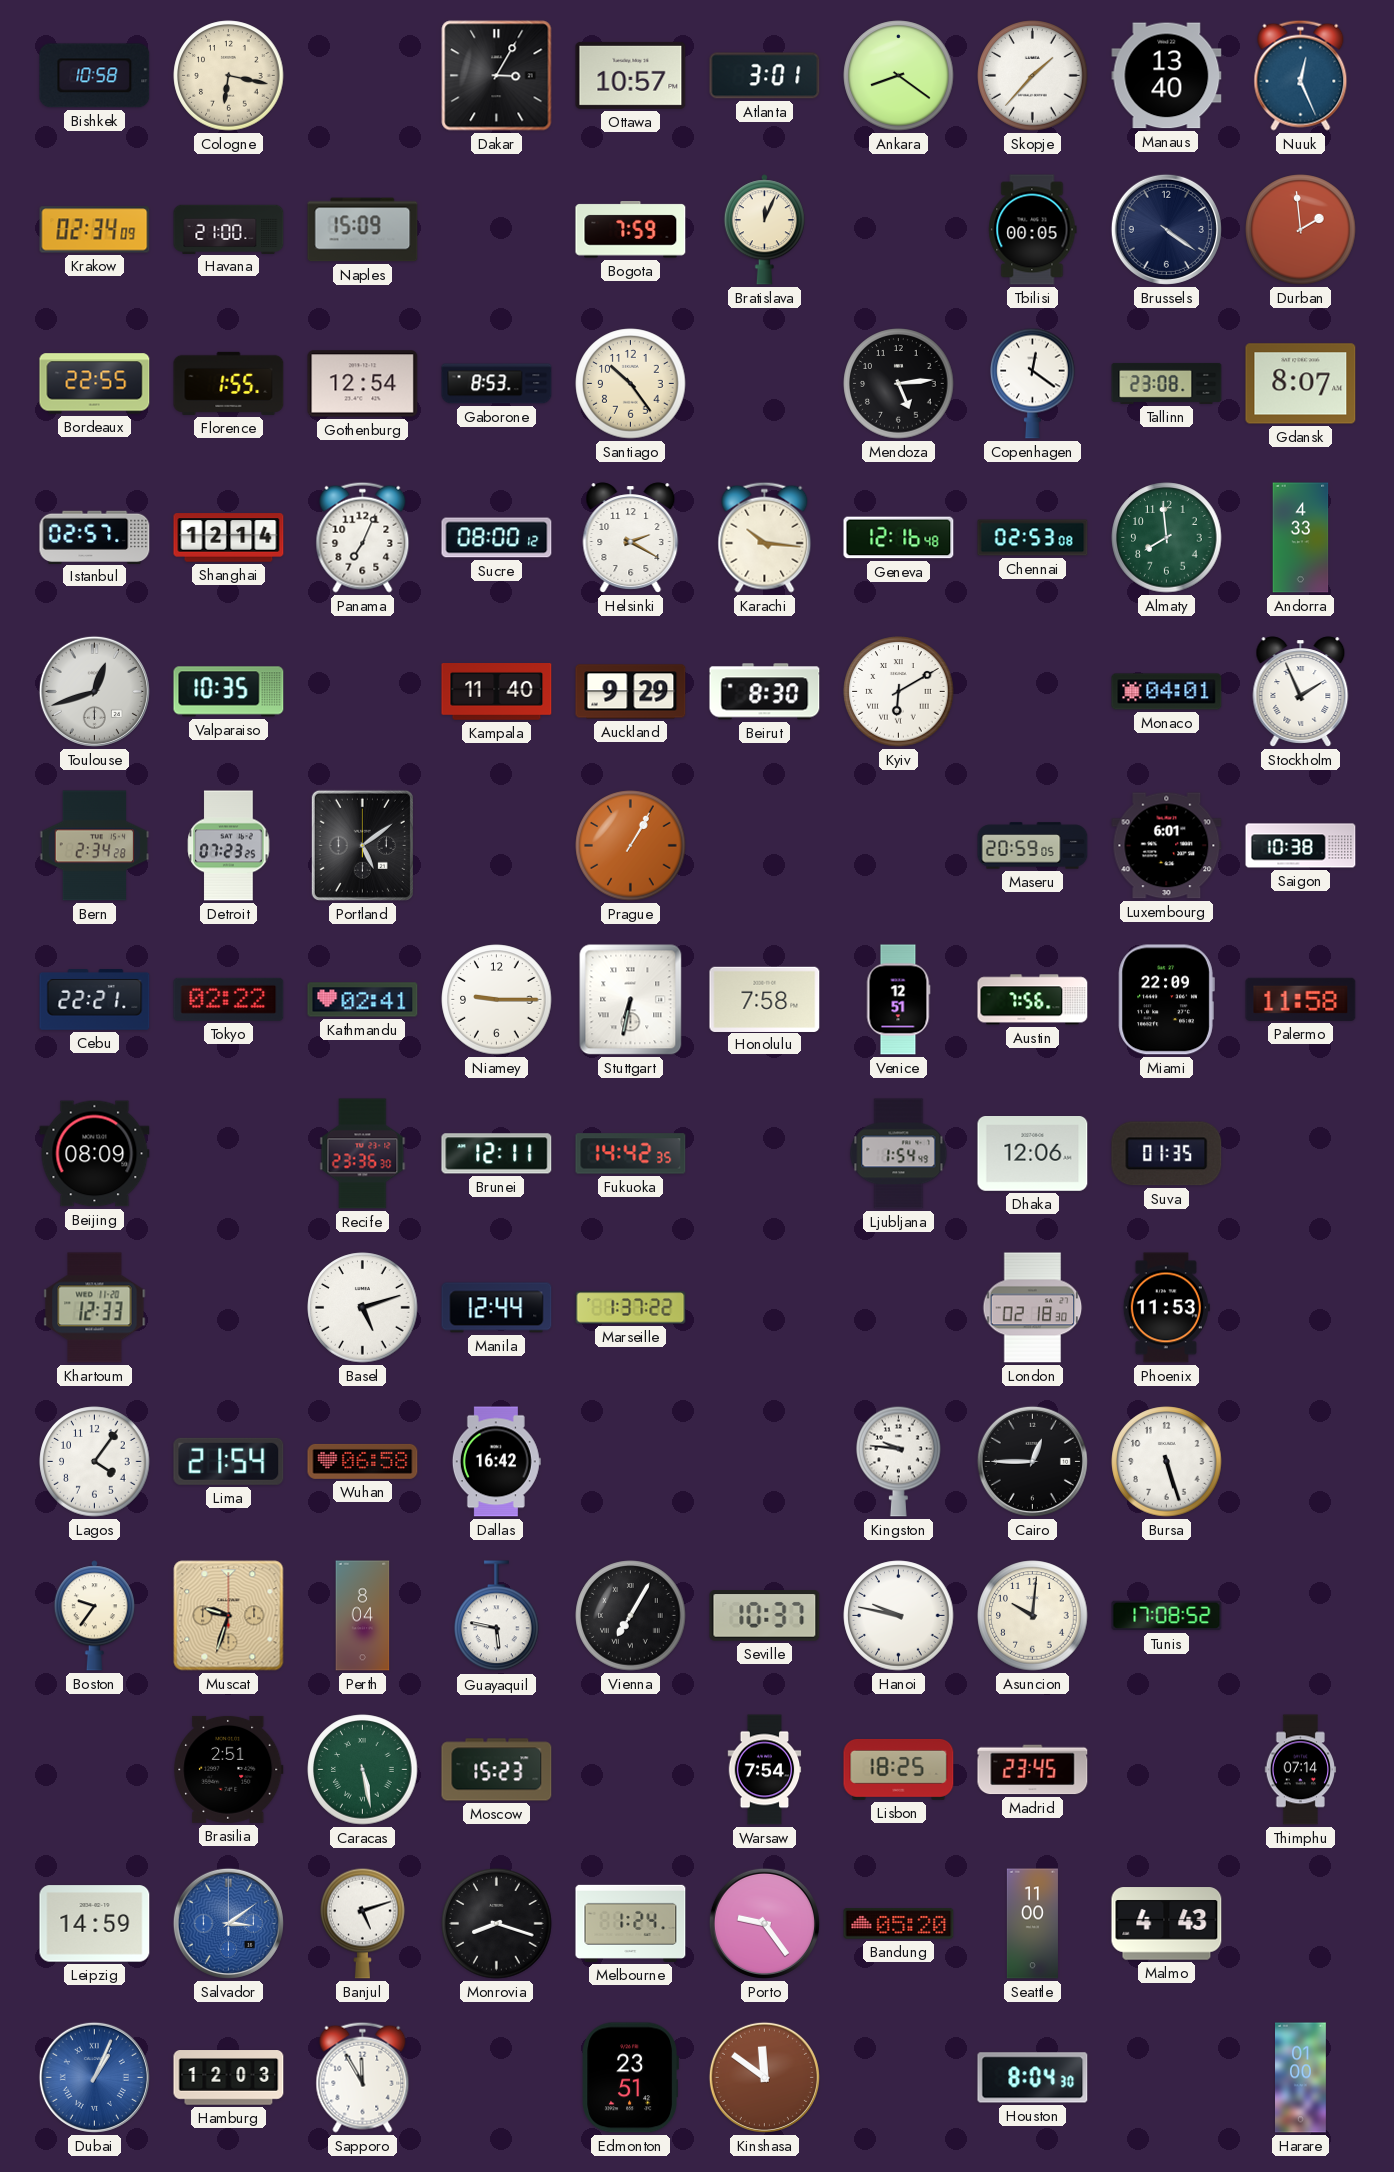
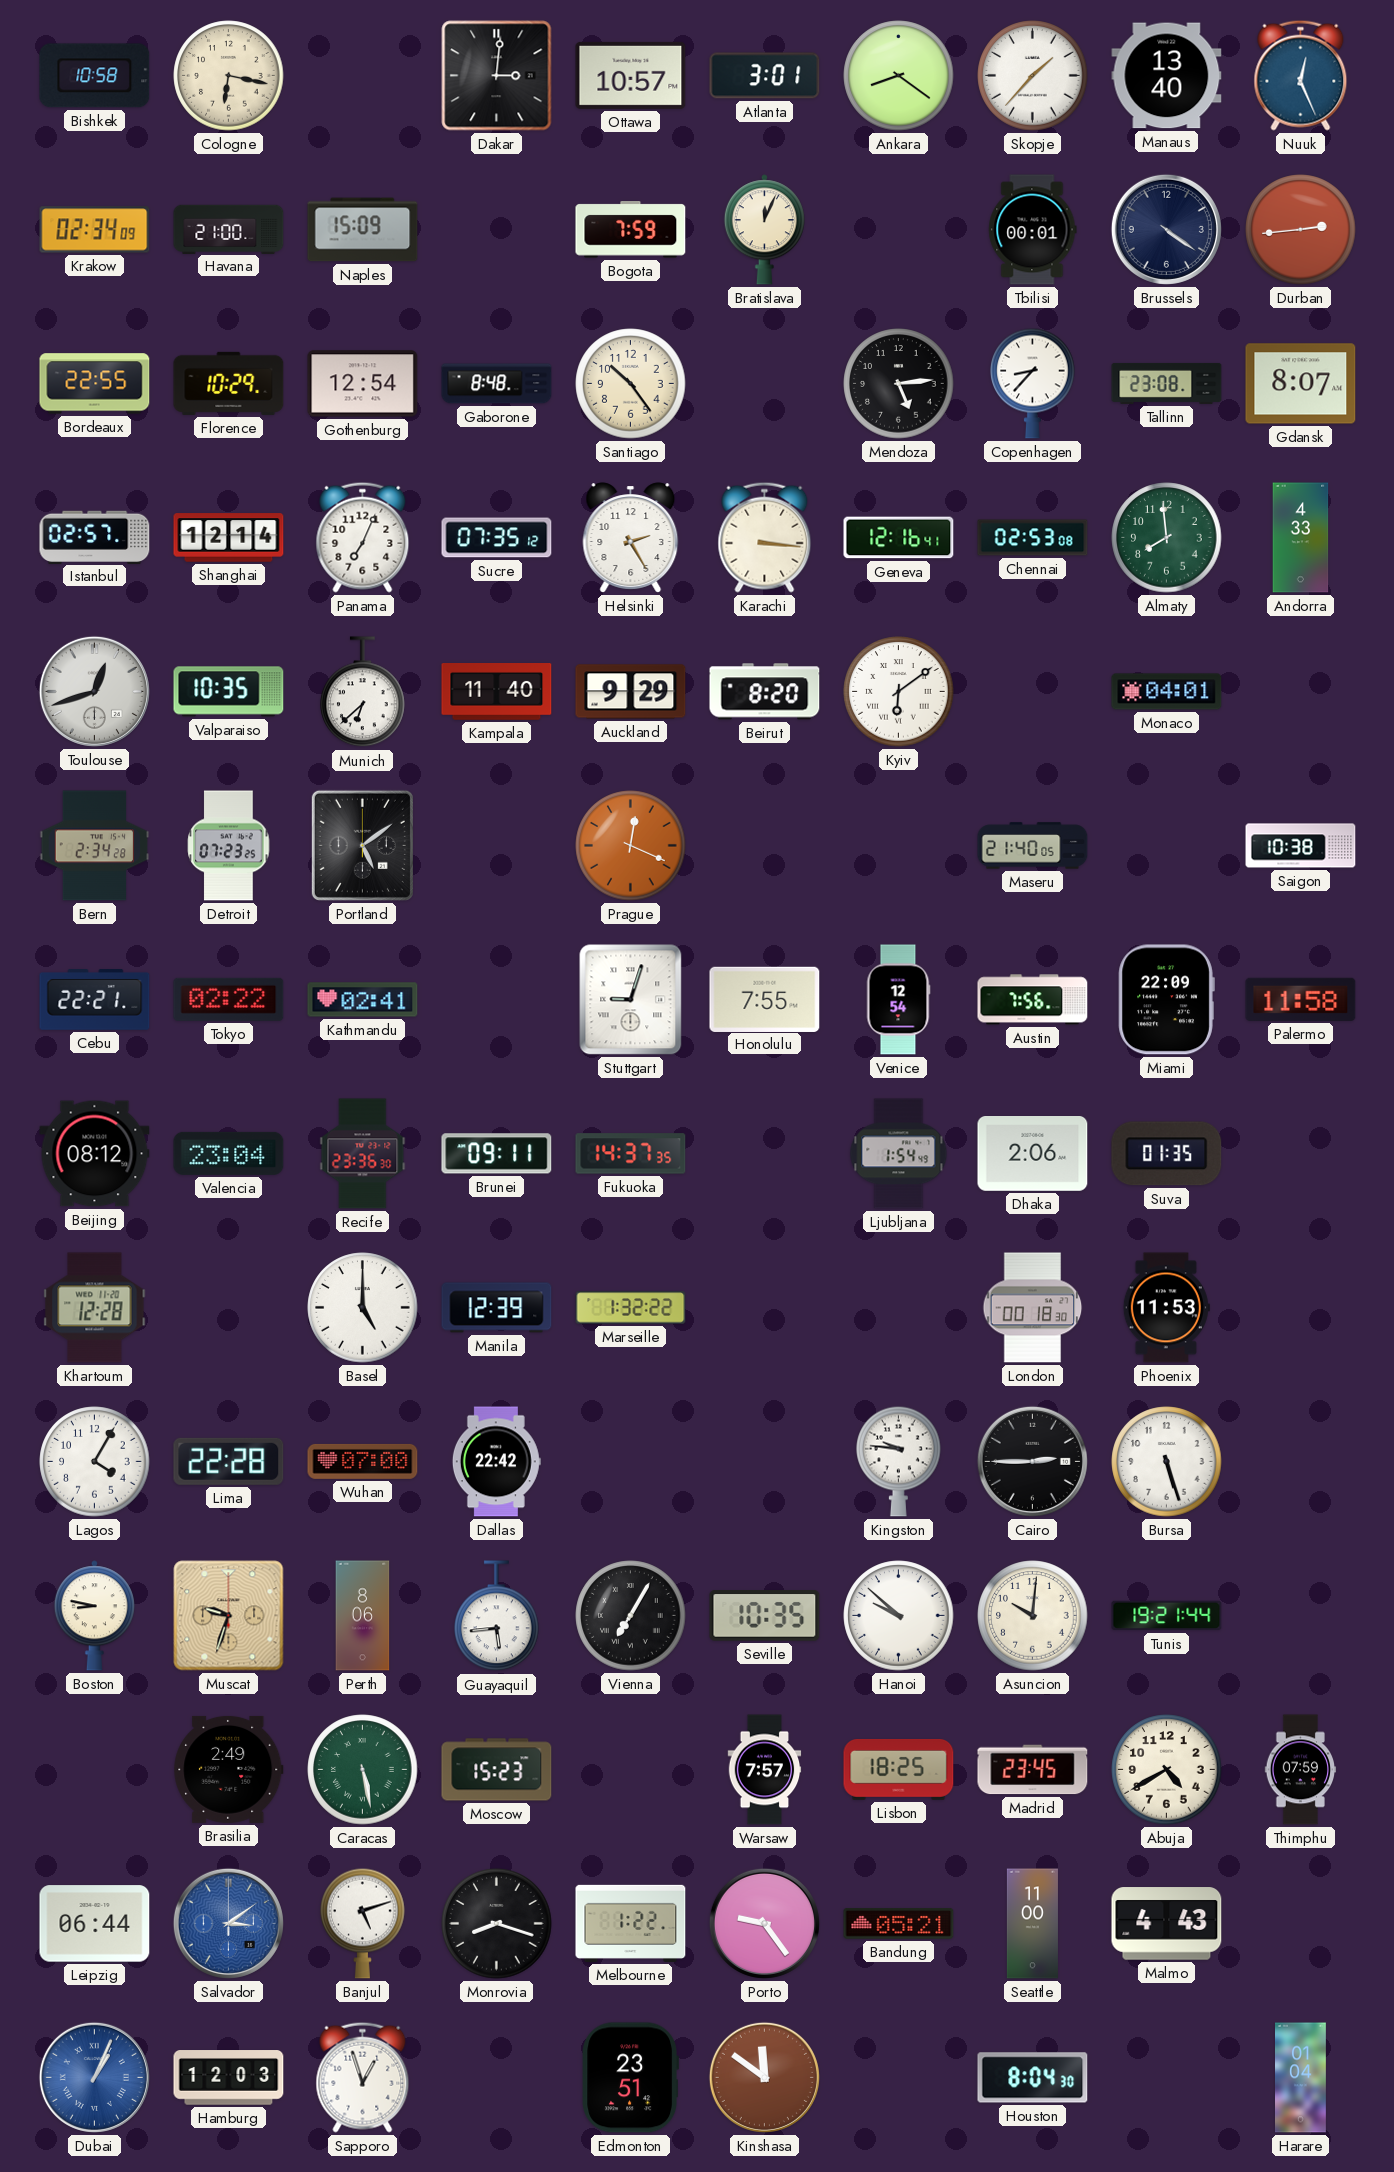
Dakar: 3:05 -> 3:01 (497, 76)
Tbilisi: 00:05 -> 00:01 (1033, 230)
Durban: 1:59 -> 2:44 (1301, 230)
Florence: 1:55 -> 10:29 (229, 383)
Gaborone: 8:53 -> 8:48 (497, 384)
Copenhagen: 12:21 -> 8:37 (1033, 383)
Sucre: 08:00 -> 07:35 (497, 538)
Helsinki: 2:20 -> 2:25 (631, 538)
Karachi: 10:16 -> 3:16 (765, 537)
Geneva: 12:16:48 -> 12:16:41 (899, 538)
Munich: none -> 6:38 (363, 692)
Beirut: 8:30 -> 8:20 (765, 692)
Kyiv: 6:10 -> 6:09 (899, 692)
Stockholm: 1:56 -> none (1301, 692)
Prague: 1:05 -> 12:19 (631, 846)
Maseru: 20:59 -> 21:40 (1033, 846)
Luxembourg: 6:01 -> none (1167, 846)
Niamey: 9:15 -> none (497, 1000)
Stuttgart: 6:32 -> 9:03 (631, 1000)
Honolulu: 7:58 -> 7:55 (765, 999)
Venice: 12:51 -> 12:54 (898, 1000)
Beijing: 08:09 -> 08:12 (95, 1154)
Valencia: none -> 23:04 (229, 1153)
Brunei: 12:11 -> 09:11 (497, 1154)
Fukuoka: 14:42 -> 14:37 (631, 1154)
Dhaka: 12:06 -> 2:06 (1033, 1154)
Khartoum: 12:33 -> 12:28 (95, 1308)
Basel: 5:12 -> 5:00 (363, 1308)
Manila: 12:44 -> 12:39 (497, 1308)
Marseille: 1:37 -> 1:32 (631, 1308)
London: 02:18 -> 00:18 (1033, 1308)
Lagos: 4:06 -> 4:05 (95, 1462)
Lima: 21:54 -> 22:28 (229, 1461)
Wuhan: 06:58 -> 07:00 (363, 1461)
Dallas: 16:42 -> 22:42 (496, 1462)
Cairo: 12:45 -> 2:45 (1032, 1461)
Boston: 9:36 -> 8:47 (94, 1616)
Perth: 8:04 -> 8:06 (363, 1616)
Guayaquil: 5:47 -> 5:44 (497, 1616)
Seville: 10:37 -> 10:35 (765, 1616)
Hanoi: 9:47 -> 9:52 (899, 1616)
Tunis: 17:08 -> 19:21 (1167, 1616)
Brasilia: 2:51 -> 2:49 (229, 1769)
Warsaw: 7:54 -> 7:57 (765, 1770)
Abuja: none -> 4:40 (1167, 1770)
Thimphu: 07:14 -> 07:59 (1301, 1770)
Leipzig: 14:59 -> 06:44 (95, 1924)
Melbourne: 1:24 -> 1:22 (631, 1923)
Bandung: 05:20 -> 05:21 (899, 1924)
Sapporo: 11:55 -> 12:57 (363, 2077)
Harare: 01:00 -> 01:04 (1301, 2078)
